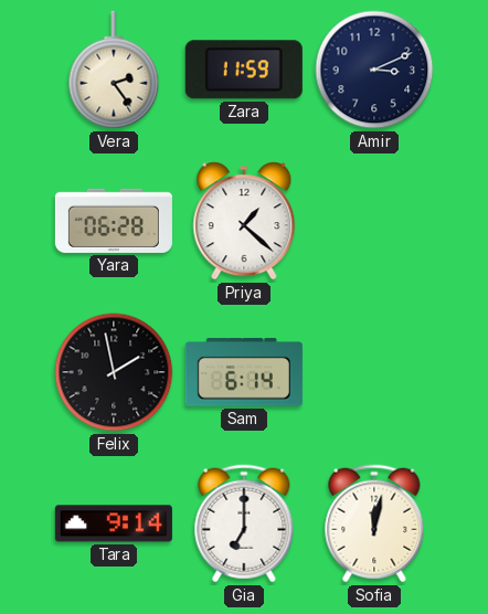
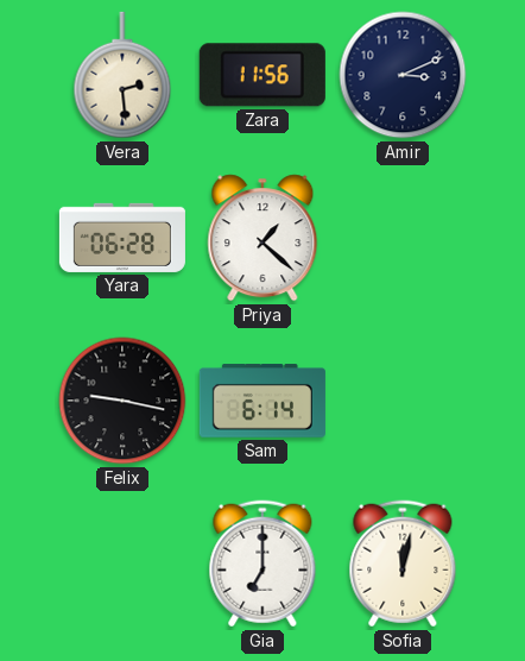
Vera: 2:24 -> 2:29 (122, 75)
Zara: 11:59 -> 11:56 (262, 75)
Felix: 1:58 -> 9:17 (122, 401)
Tara: 9:14 -> none (114, 523)
